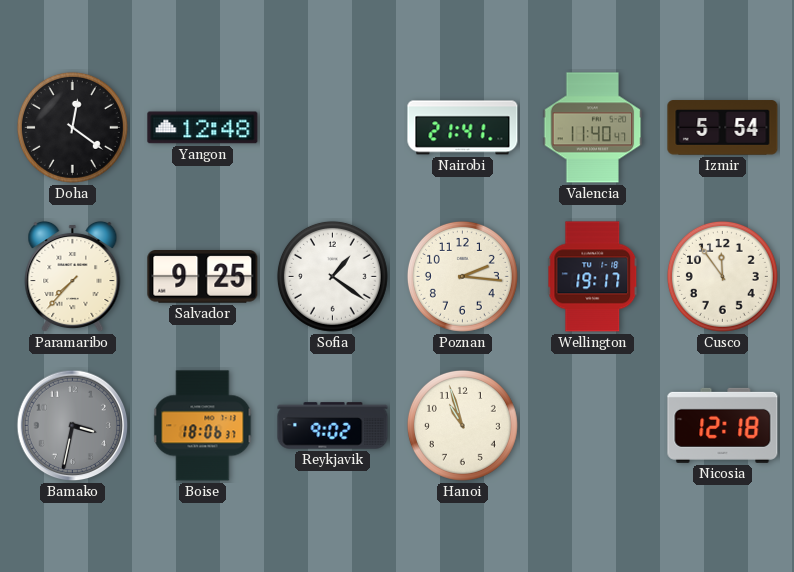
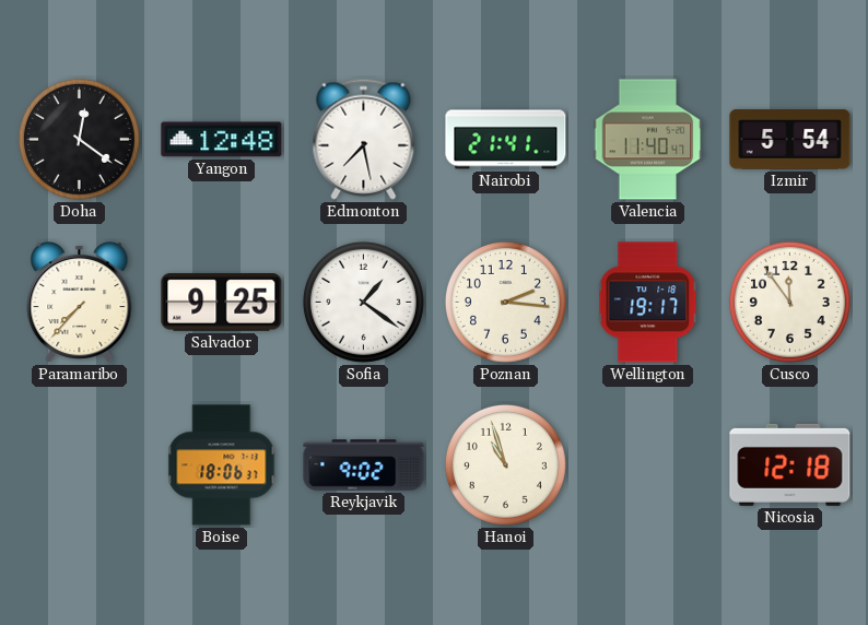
Edmonton: none -> 7:28 (364, 139)
Bamako: 3:32 -> none (73, 426)
